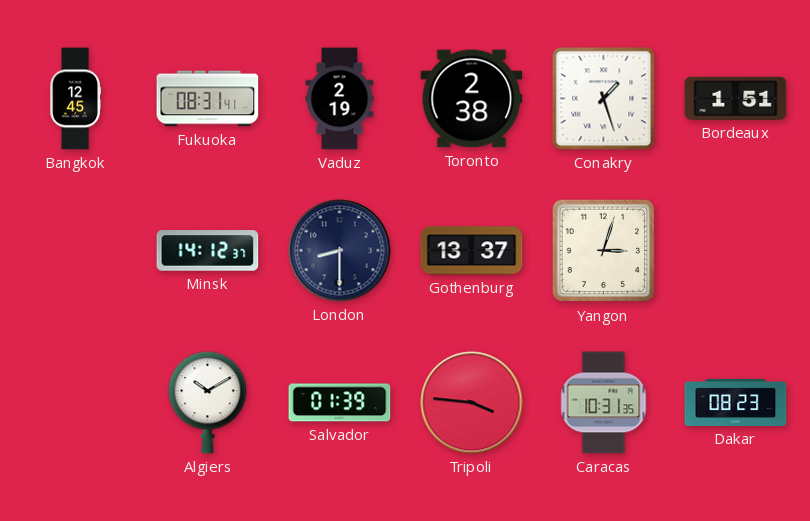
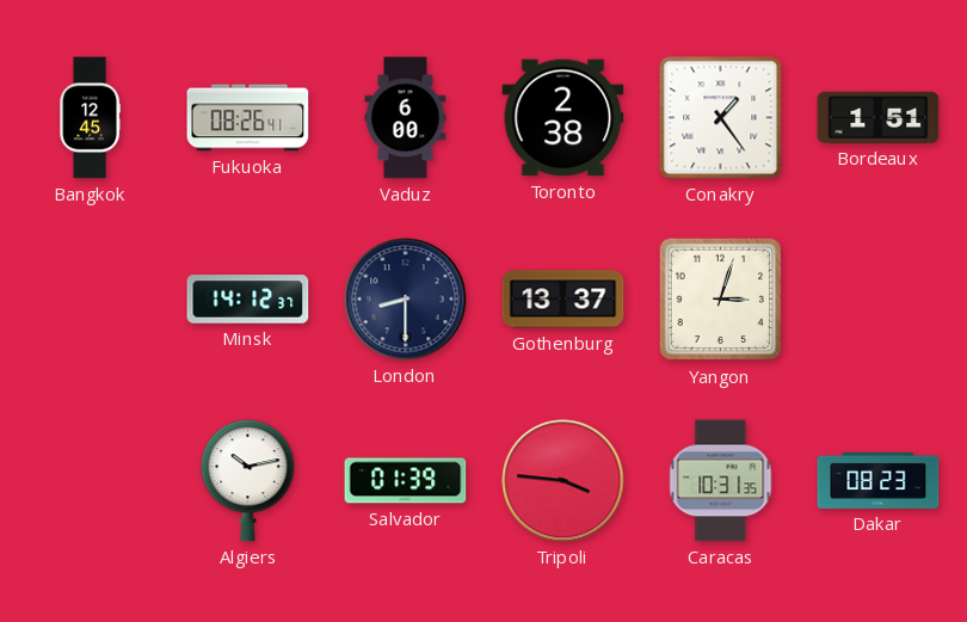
Fukuoka: 08:31 -> 08:26 (248, 118)
Vaduz: 2:19 -> 6:00 (406, 118)
Conakry: 1:27 -> 1:24 (721, 118)
Algiers: 10:10 -> 10:13 (248, 481)
